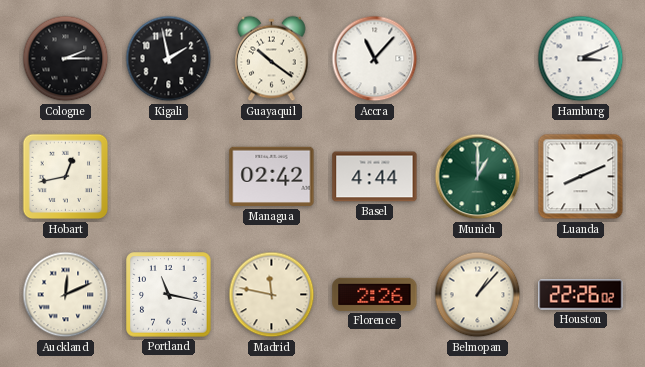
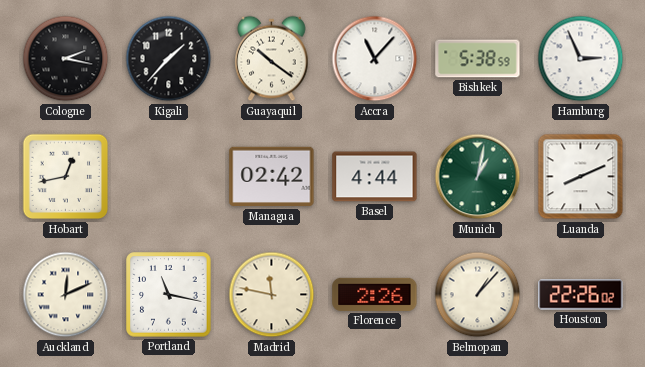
Cologne: 2:15 -> 2:17 (66, 59)
Kigali: 1:58 -> 1:37 (169, 59)
Bishkek: none -> 5:38 (478, 59)
Hamburg: 3:11 -> 2:56 (581, 59)
Munich: 1:00 -> 1:02 (478, 177)
